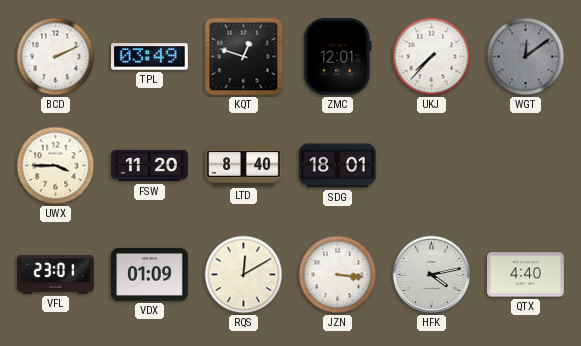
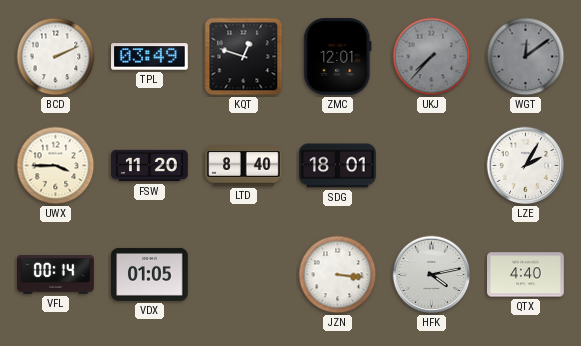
UKJ dial: white -> grey (432, 57)
LZE: none -> 2:05 (526, 166)
VFL: 23:01 -> 00:14 (56, 275)
VDX: 01:09 -> 01:05 (150, 274)
RQS: 12:10 -> none (244, 275)
